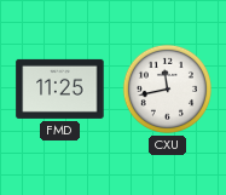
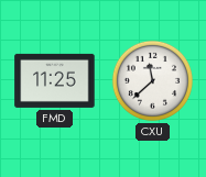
CXU: 11:43 -> 11:38 (152, 80)
